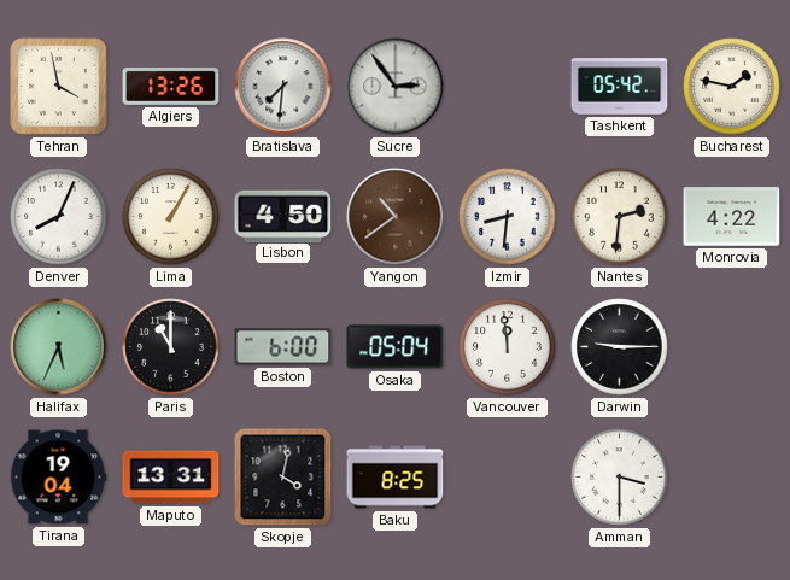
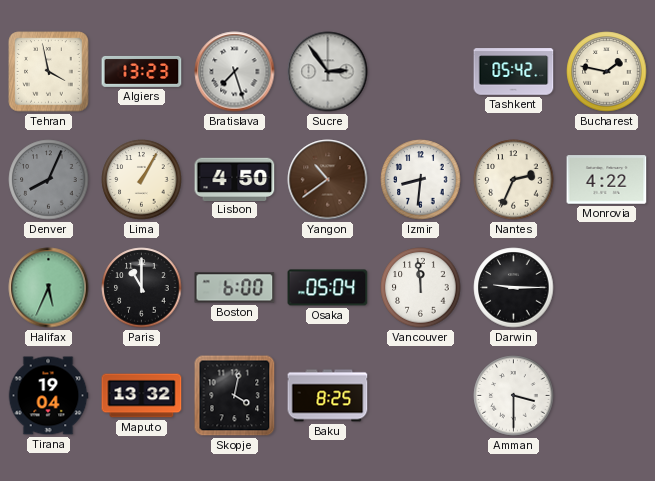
Algiers: 13:26 -> 13:23 (142, 72)
Bratislava: 7:31 -> 7:27 (235, 72)
Denver dial: white -> grey (49, 180)
Nantes: 2:31 -> 2:34 (514, 180)
Maputo: 13:31 -> 13:32 (142, 396)
